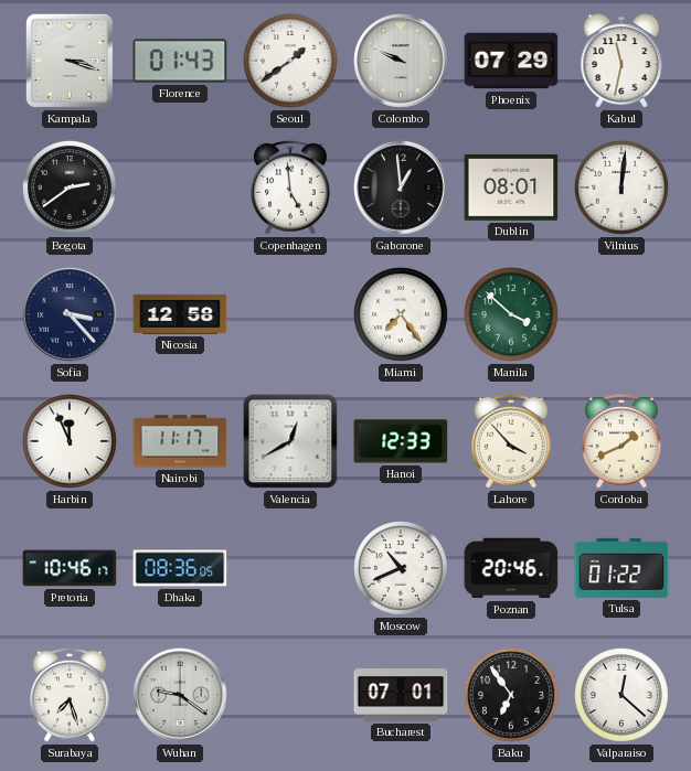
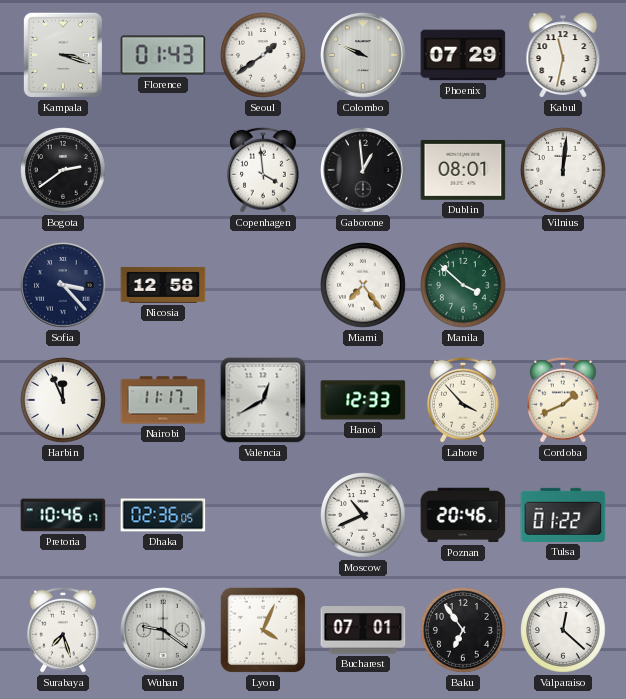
Copenhagen: 4:59 -> 3:59 (264, 170)
Dhaka: 08:36 -> 02:36 (163, 515)
Lyon: none -> 4:04 (263, 630)
